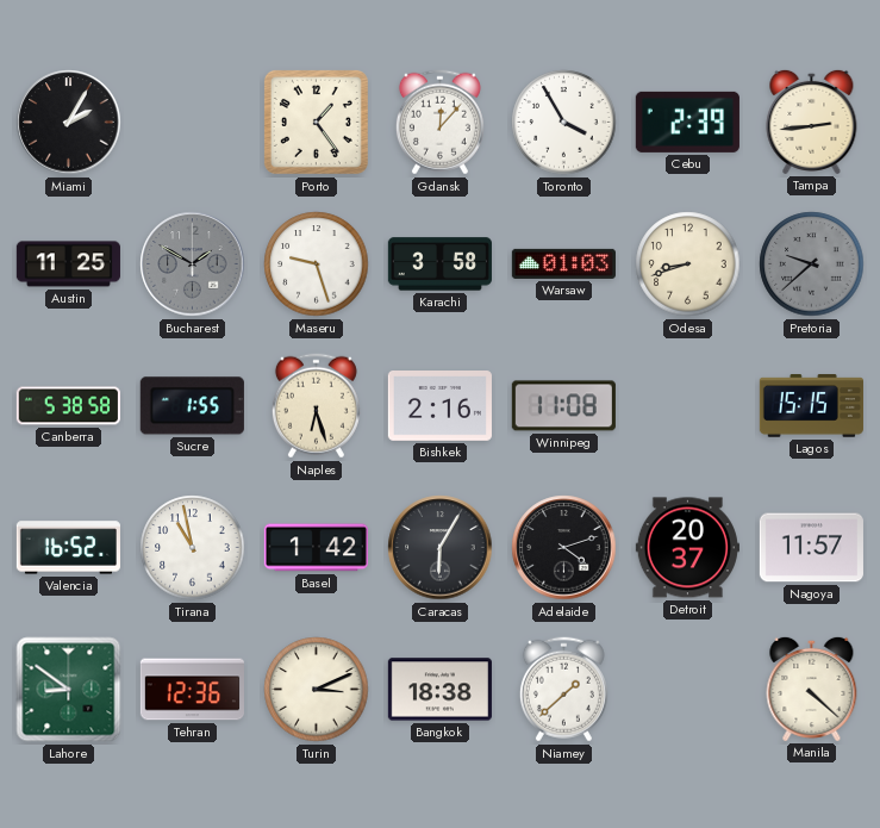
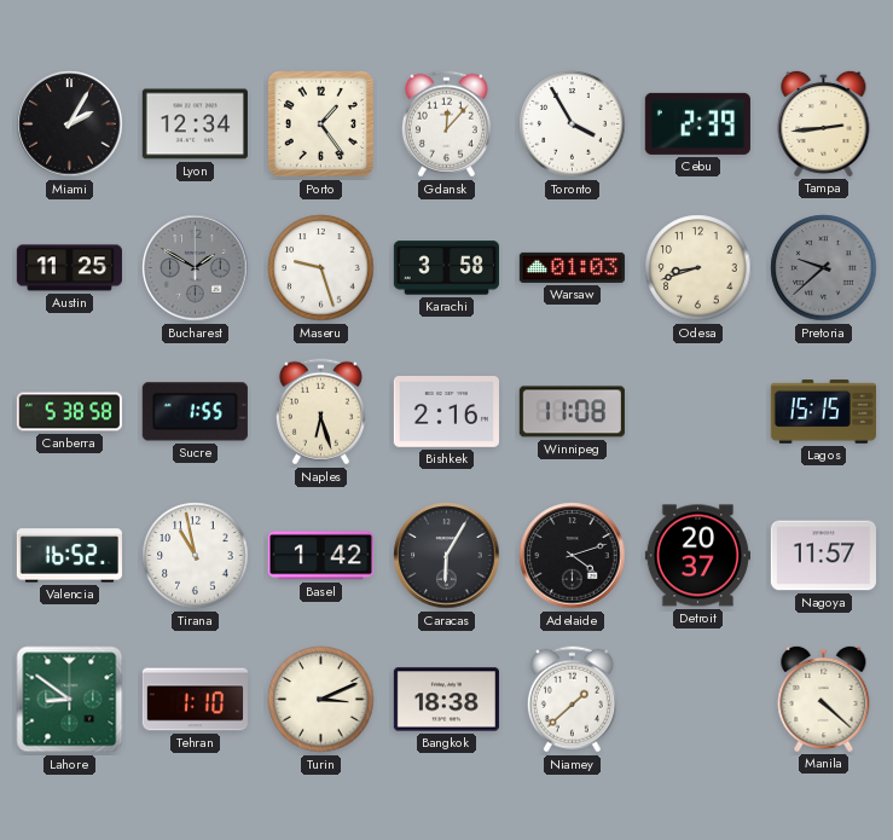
Lyon: none -> 12:34 (195, 124)
Tehran: 12:36 -> 1:10 (195, 700)
